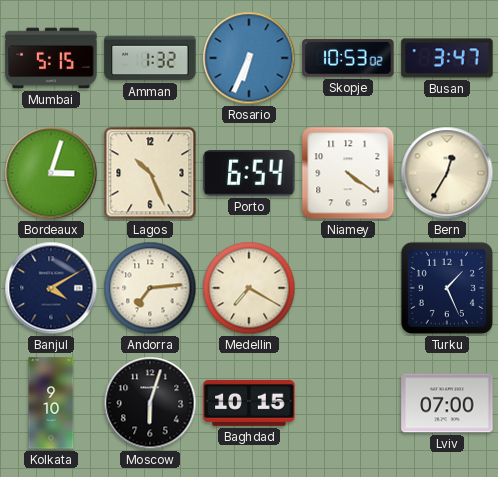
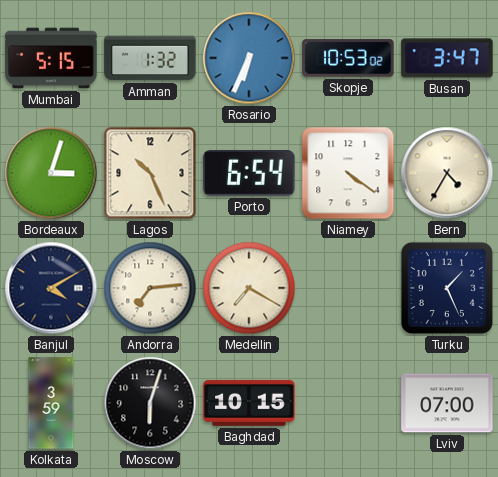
Bern: 12:35 -> 4:35 (447, 173)
Kolkata: 9:10 -> 3:59 (51, 403)
